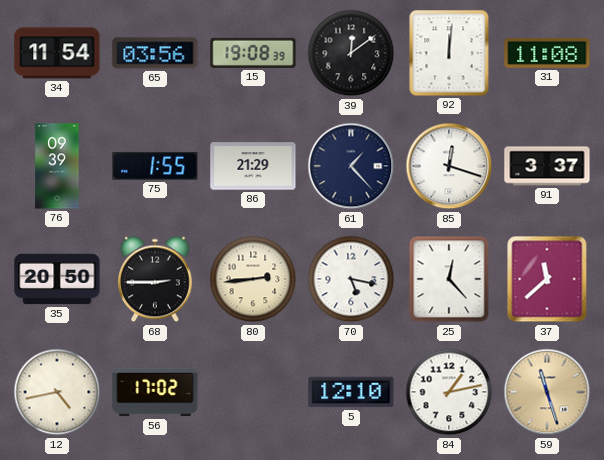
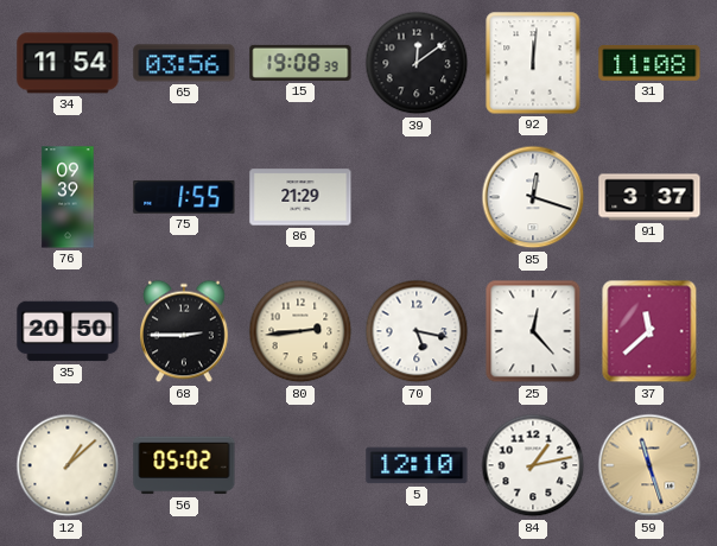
61: 1:23 -> none (351, 166)
12: 4:43 -> 1:08 (68, 465)
56: 17:02 -> 05:02 (184, 465)
